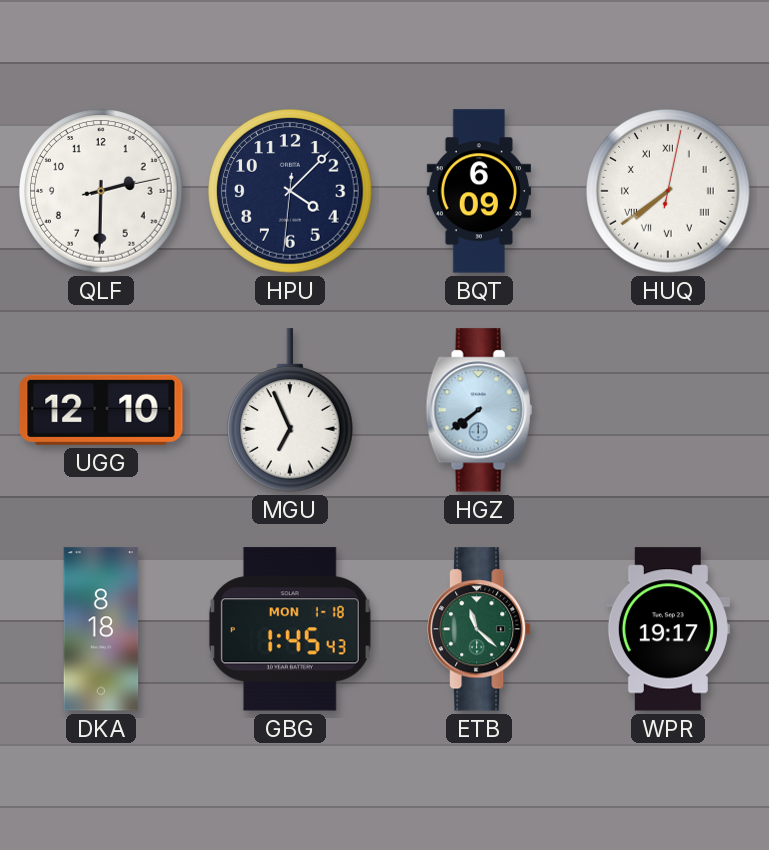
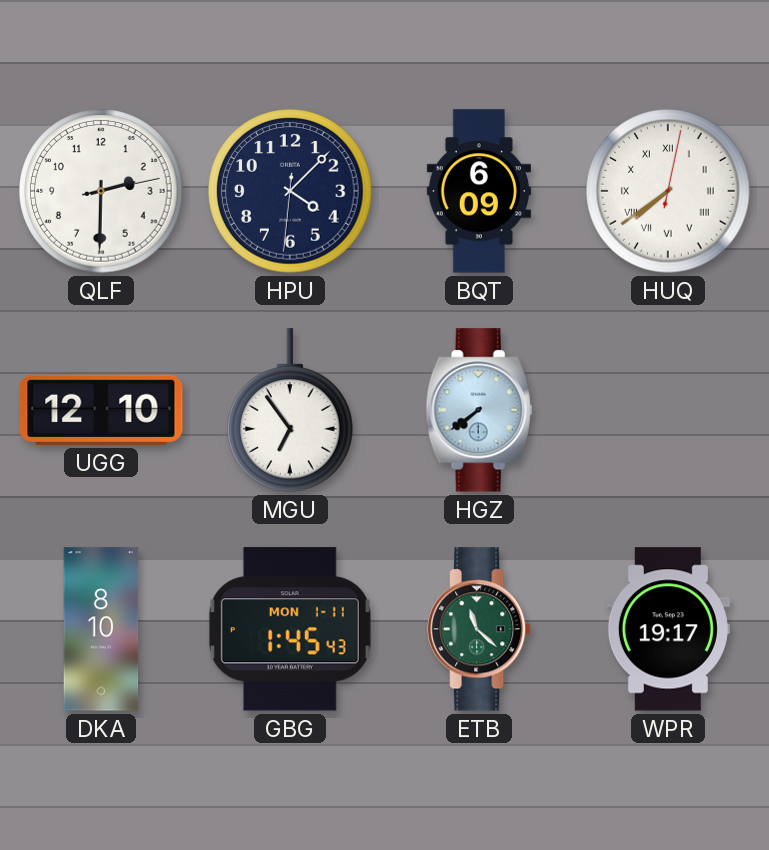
MGU: 6:56 -> 6:54 (291, 410)
DKA: 8:18 -> 8:10 (101, 629)
GBG date: MON 1-18 -> MON 1-11 (290, 629)
